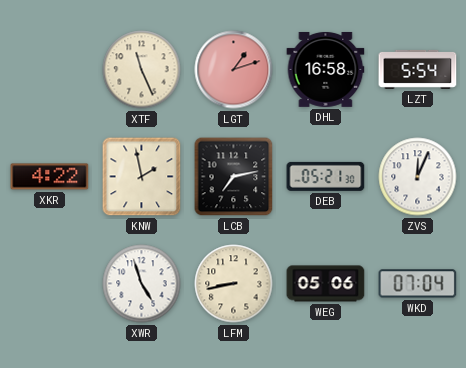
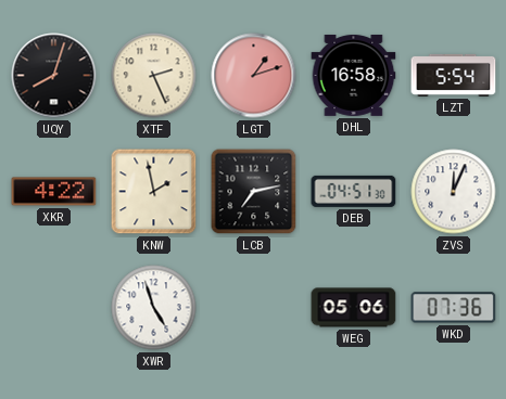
UQY: none -> 8:03 (54, 76)
XTF: 11:26 -> 2:26 (154, 76)
DEB: 05:21 -> 04:51 (354, 191)
LFM: 8:43 -> none (234, 284)
WKD: 07:04 -> 07:36 (454, 308)
